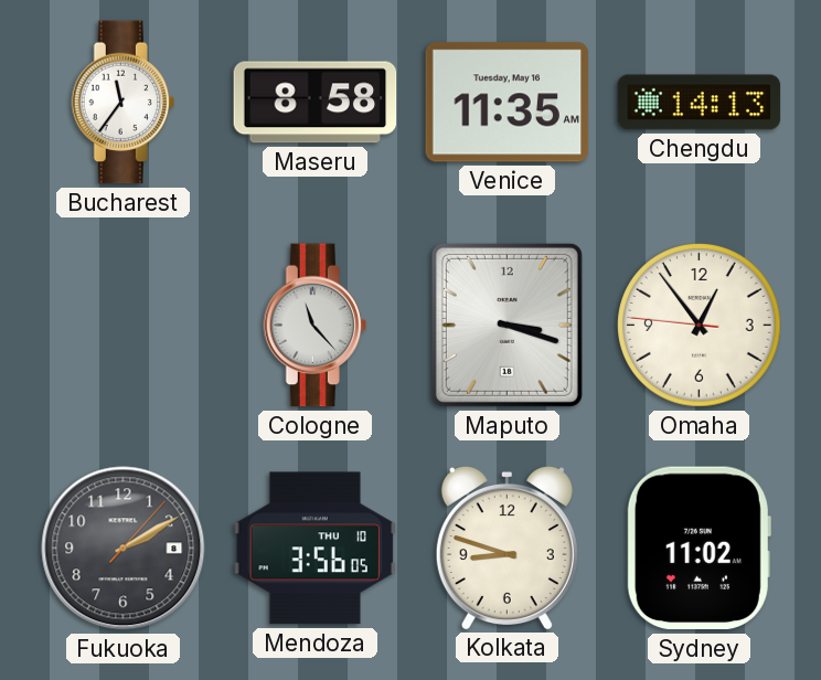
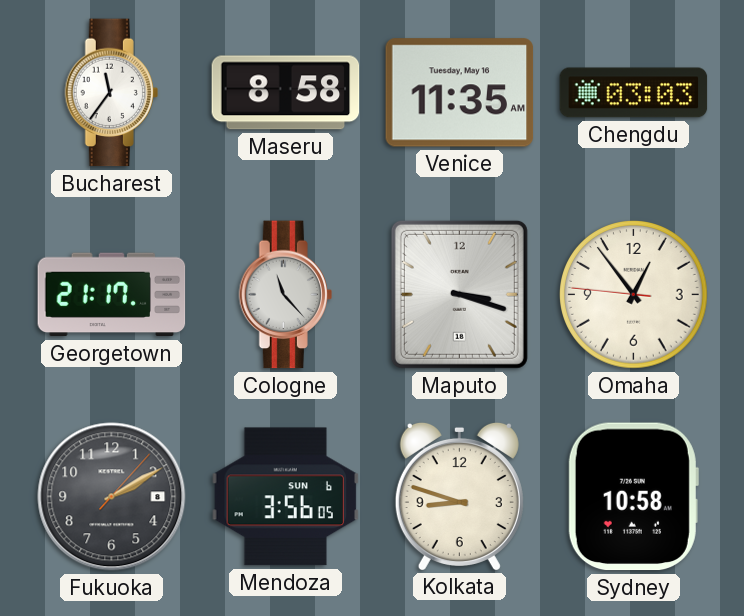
Chengdu: 14:13 -> 03:03 (634, 93)
Georgetown: none -> 21:17 (112, 295)
Mendoza date: THU 10 -> SUN 6 (286, 497)
Sydney: 11:02 -> 10:58 (633, 497)
